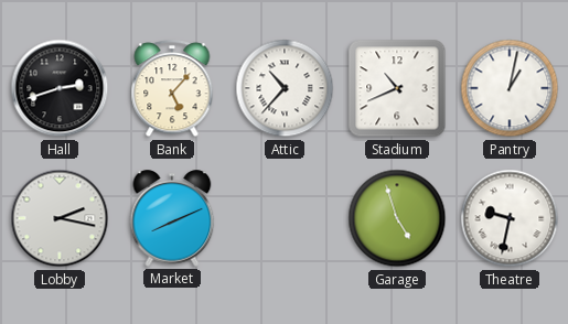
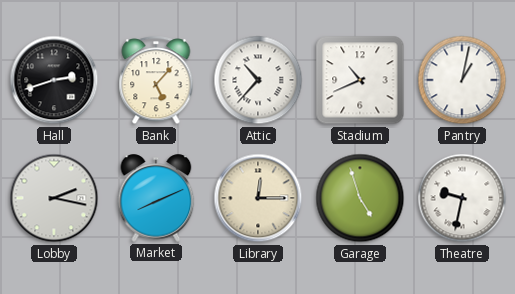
Library: none -> 12:15 (258, 198)
